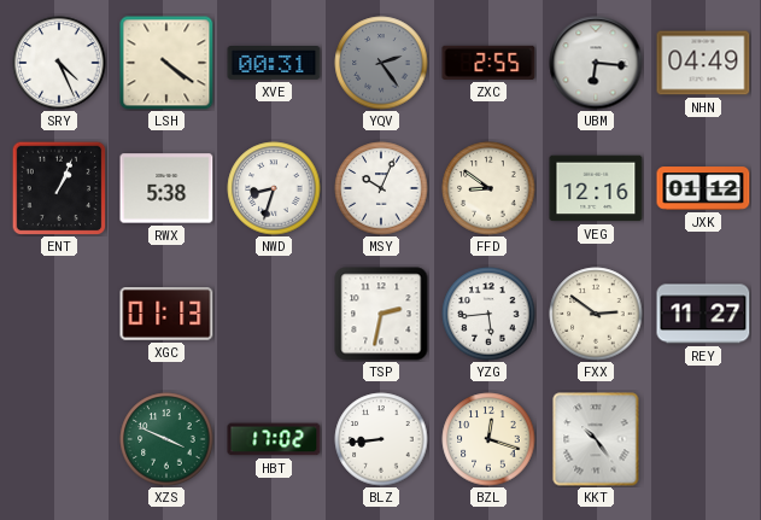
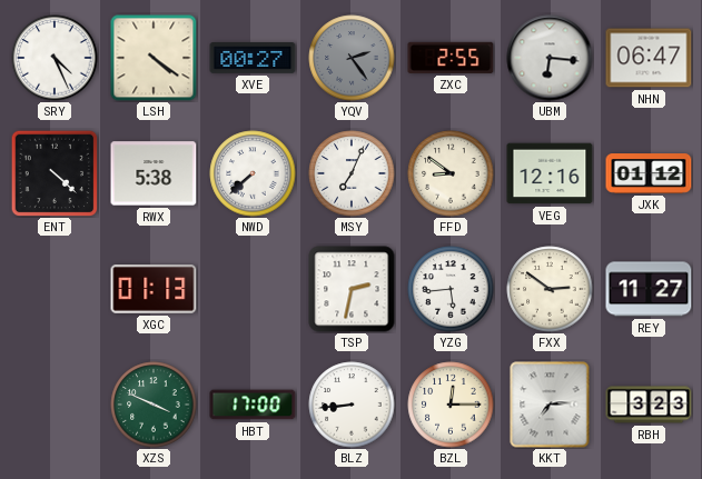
XVE: 00:31 -> 00:27 (253, 59)
NHN: 04:49 -> 06:47 (649, 58)
ENT: 1:04 -> 4:22 (55, 173)
NWD: 8:33 -> 7:38 (253, 173)
MSY: 10:04 -> 7:04 (352, 173)
HBT: 17:02 -> 17:00 (253, 405)
BZL: 12:18 -> 12:15 (451, 405)
KKT: 10:24 -> 7:14 (550, 405)
RBH: none -> 3:23 (649, 405)
